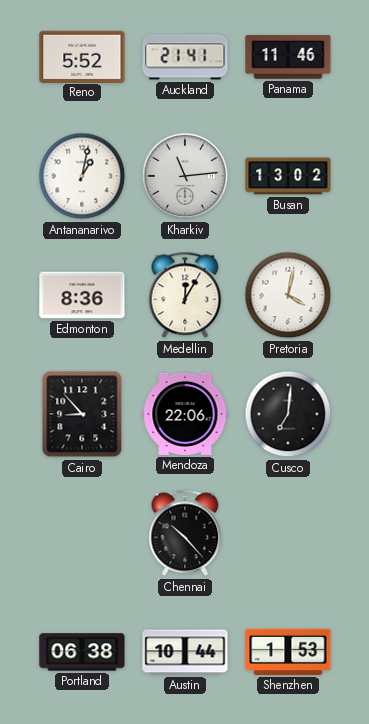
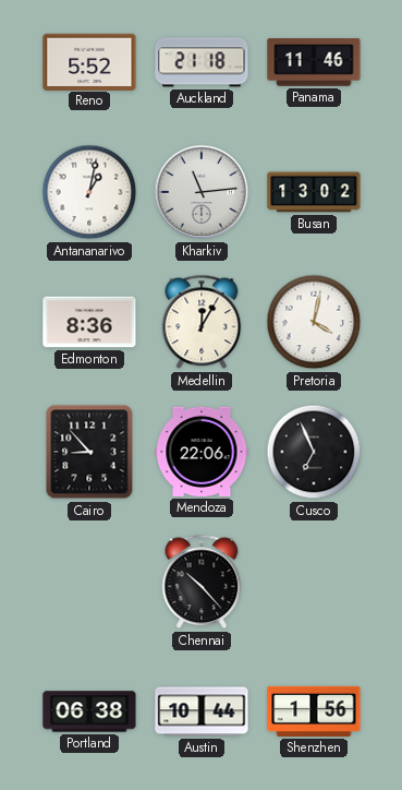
Auckland: 21:41 -> 21:18 (202, 62)
Cusco: 7:01 -> 6:56 (314, 452)
Shenzhen: 1:53 -> 1:56 (314, 711)
